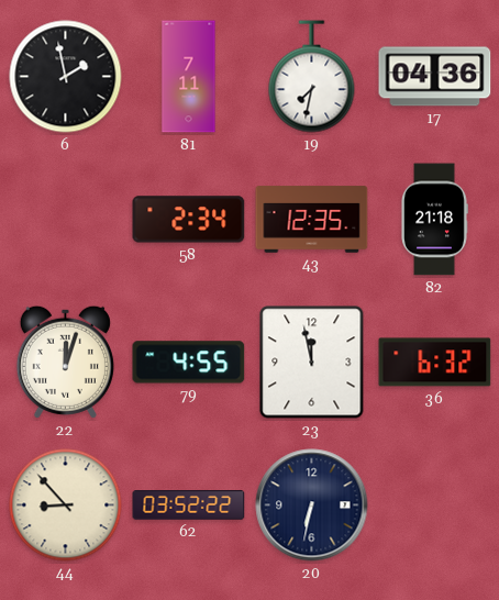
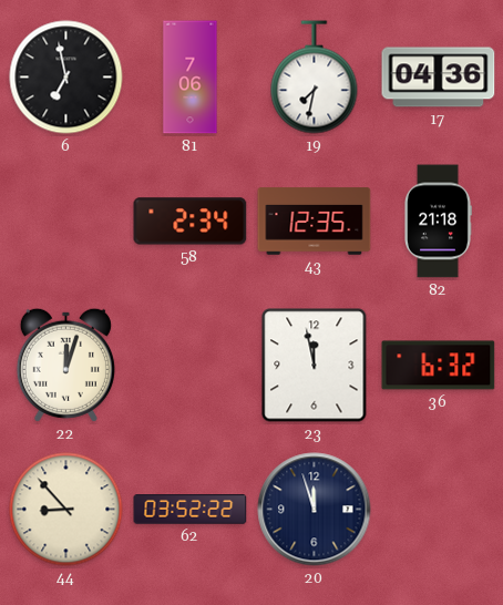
6: 1:58 -> 6:58 (66, 78)
81: 7:11 -> 7:06 (191, 78)
79: 4:55 -> none (189, 363)
20: 6:32 -> 11:57 (315, 510)
